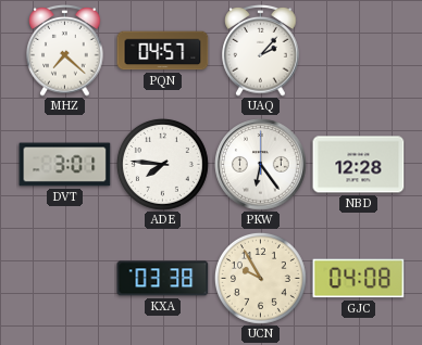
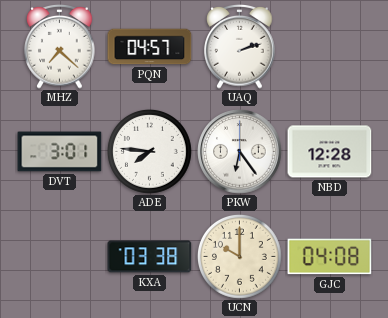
UAQ: 2:07 -> 2:12 (240, 47)
UCN: 9:55 -> 10:00 (239, 256)
